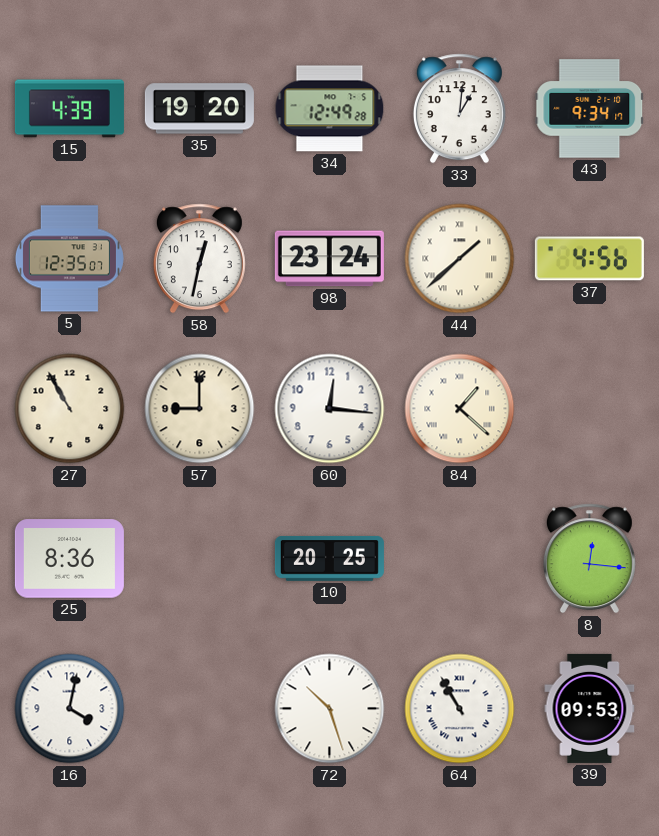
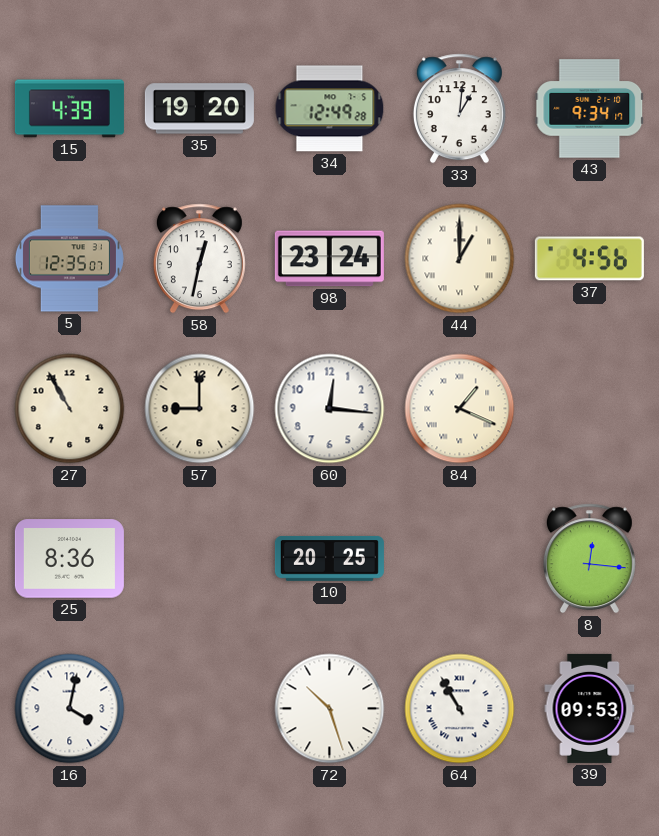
44: 1:38 -> 1:00 (460, 259)
84: 1:22 -> 1:19 (460, 409)
